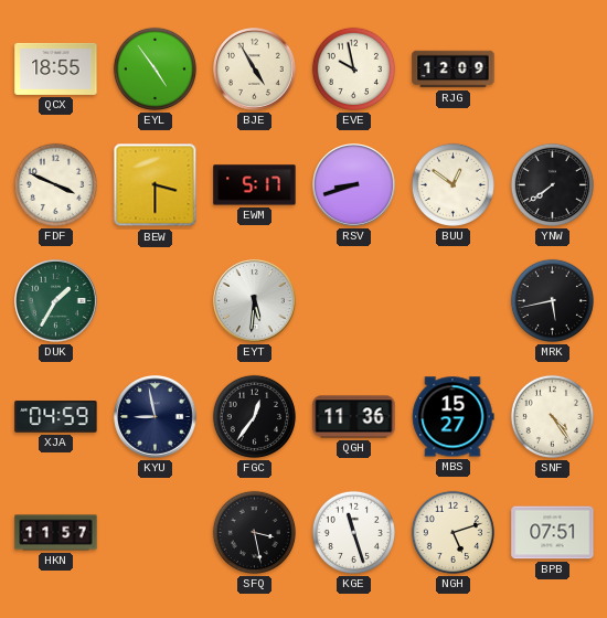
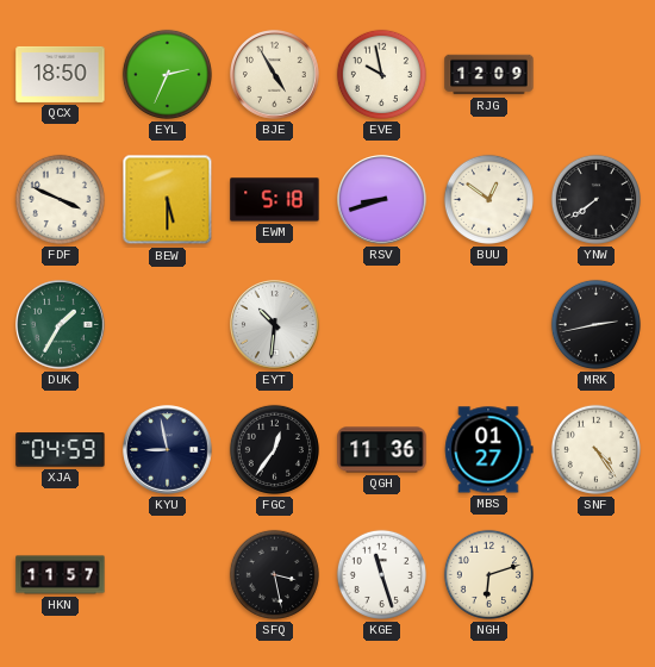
QCX: 18:55 -> 18:50 (61, 74)
EYL: 4:54 -> 2:34 (167, 74)
BEW: 3:30 -> 5:30 (168, 200)
EWM: 5:17 -> 5:18 (275, 200)
EYT: 5:31 -> 10:31 (275, 325)
MRK: 5:43 -> 2:43 (595, 324)
MBS: 15:27 -> 01:27 (489, 450)
NGH: 5:12 -> 6:12 (488, 574)
BPB: 07:51 -> none (553, 533)
